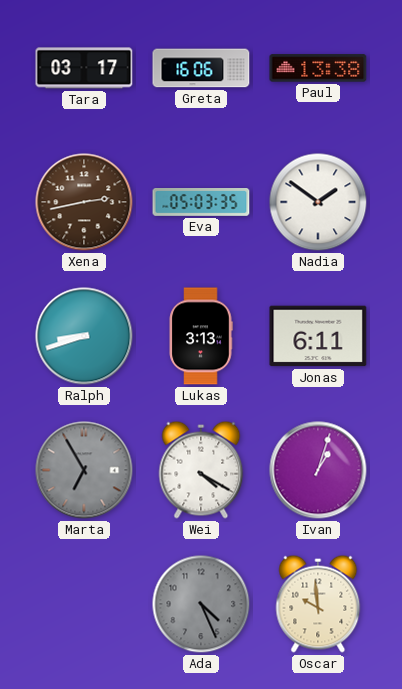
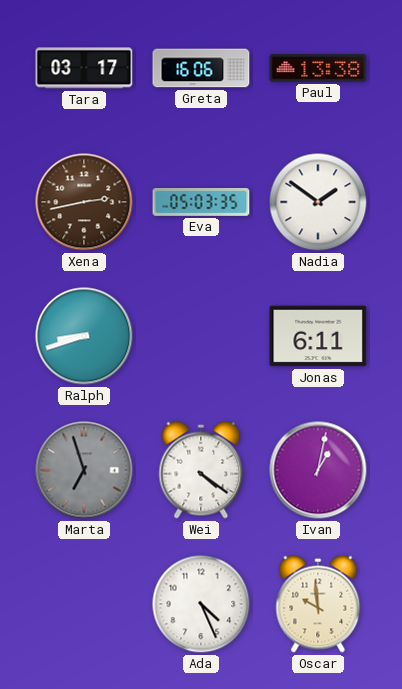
Lukas: 3:13 -> none (201, 336)
Marta: 6:55 -> 6:57 (84, 470)
Wei: 4:20 -> 4:21 (201, 470)
Ivan: 1:03 -> 1:02 (318, 470)
Ada dial: grey -> white (201, 604)
